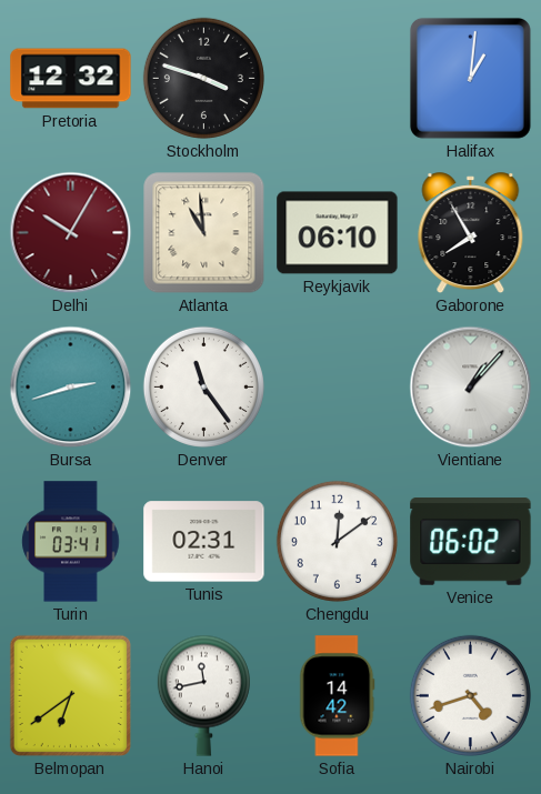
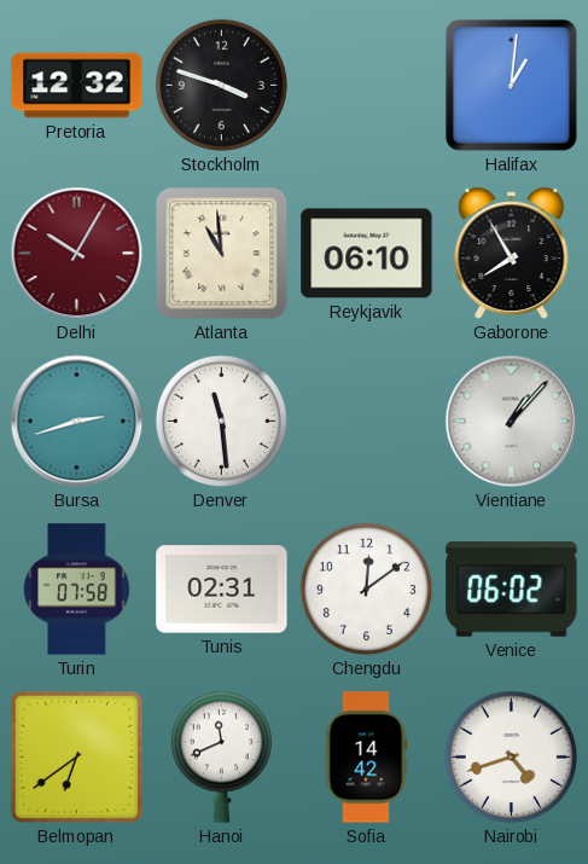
Denver: 11:24 -> 11:29 (221, 421)
Turin: 03:41 -> 07:58 (77, 590)
Hanoi: 11:43 -> 11:41 (221, 756)
